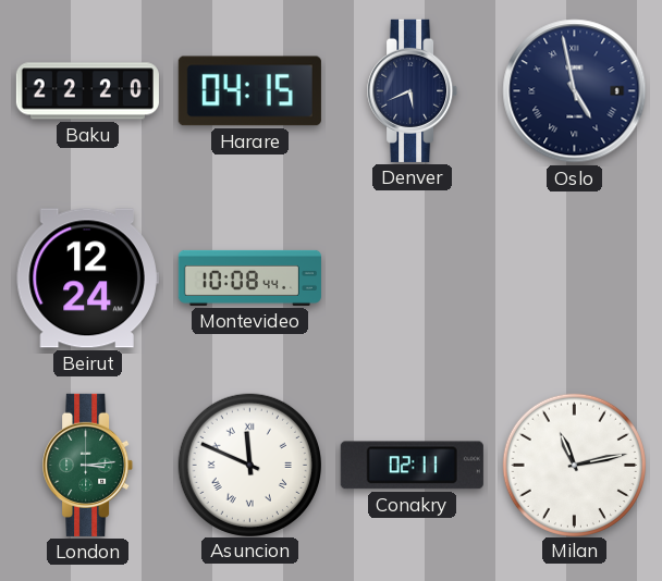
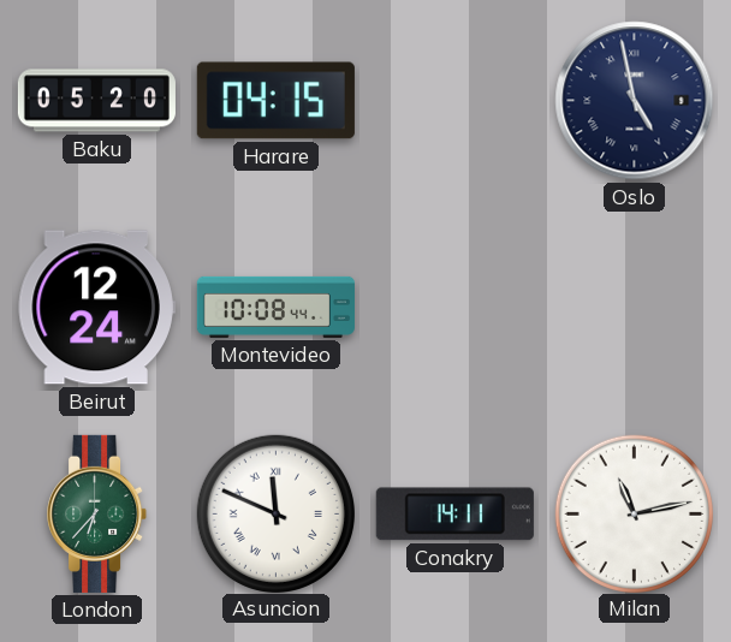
Baku: 22:20 -> 05:20 (96, 101)
Denver: 5:41 -> none (413, 90)
London: 3:14 -> 6:37 (97, 513)
Conakry: 02:11 -> 14:11 (454, 515)
